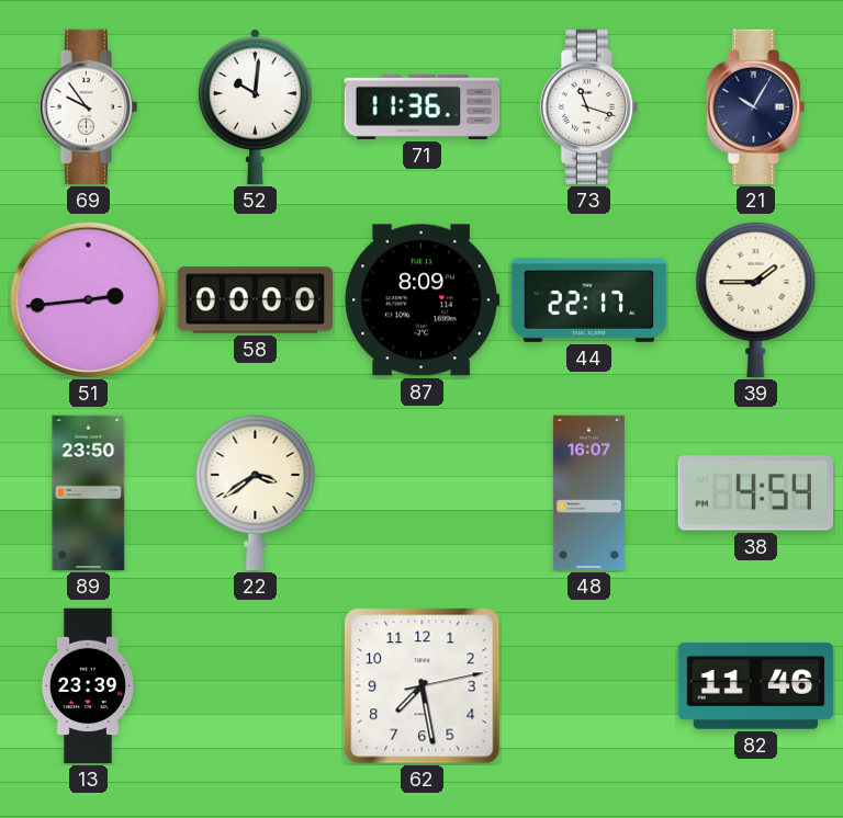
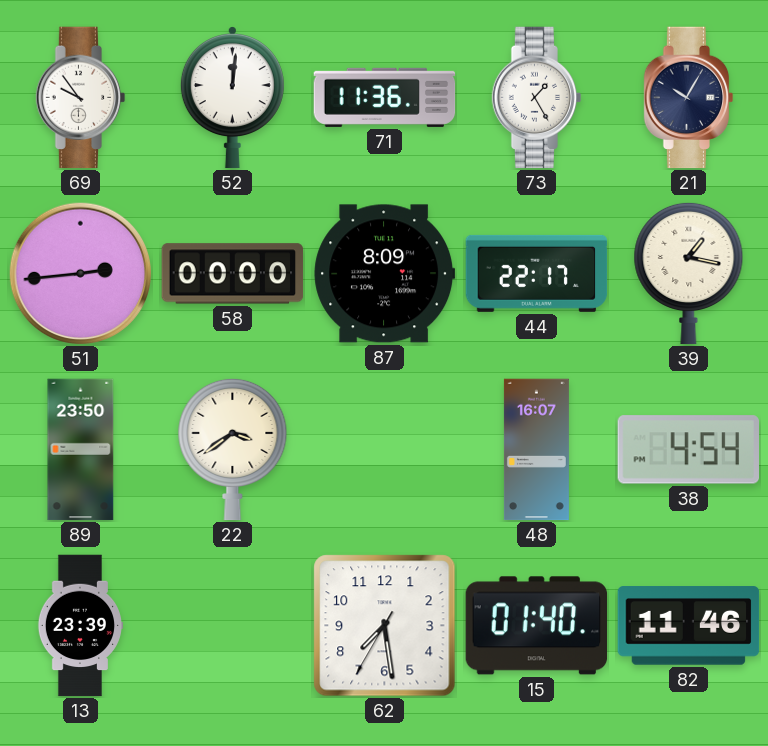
52: 10:01 -> 12:01 (232, 98)
73: 11:18 -> 1:25 (537, 98)
39: 1:45 -> 1:17 (689, 273)
62: 7:28:13 -> 7:28:35 (385, 626)
15: none -> 01:40 (537, 626)
